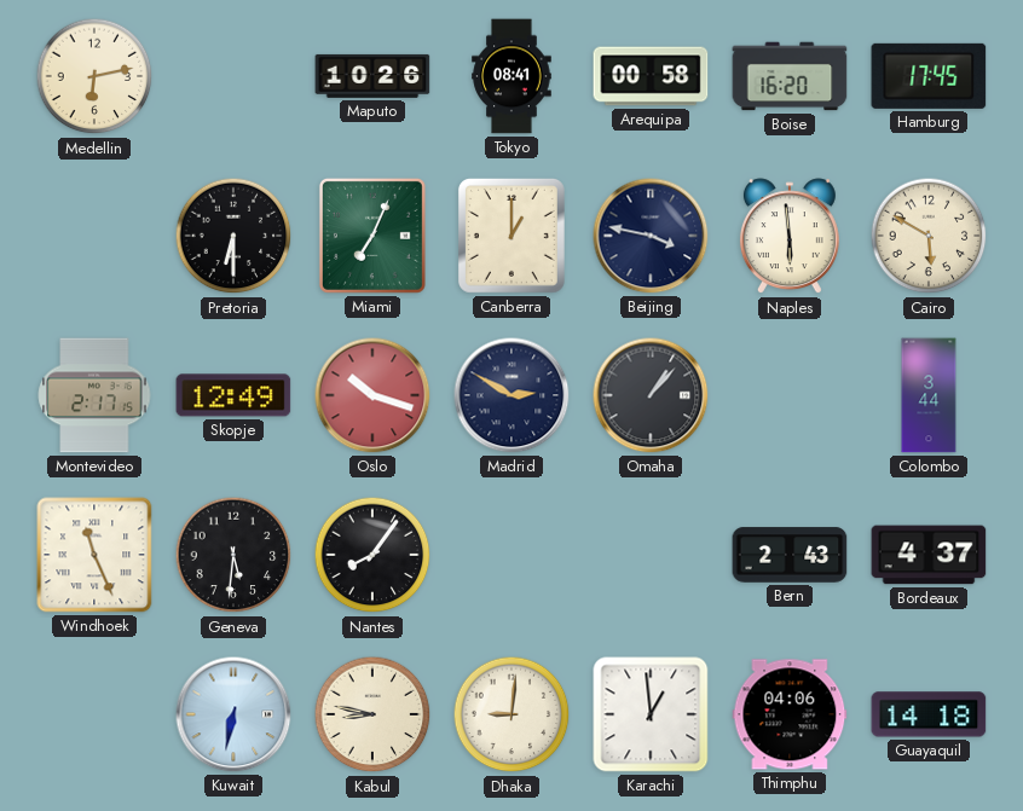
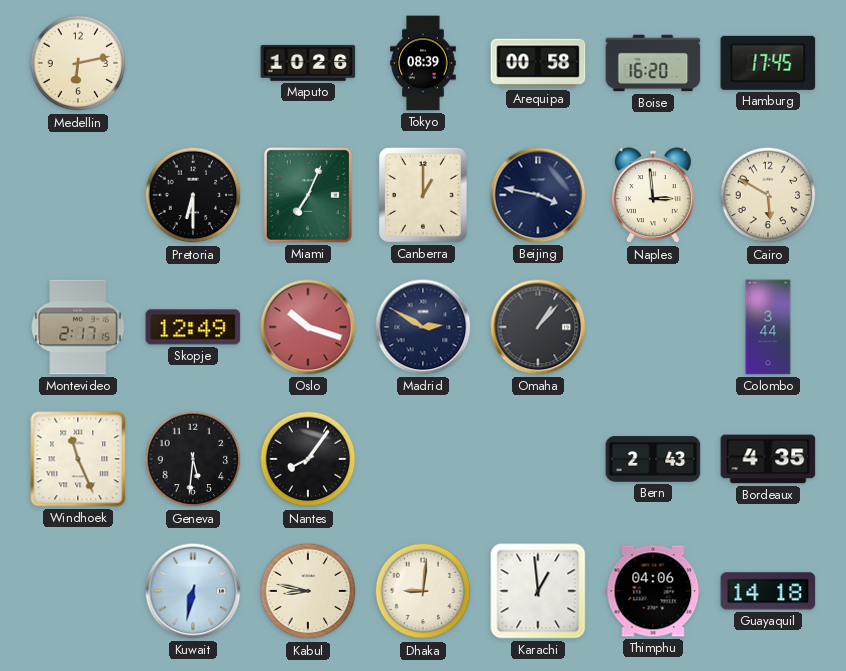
Tokyo: 08:41 -> 08:39 (423, 63)
Naples: 5:59 -> 2:59 (653, 196)
Bordeaux: 4:37 -> 4:35 (768, 459)
